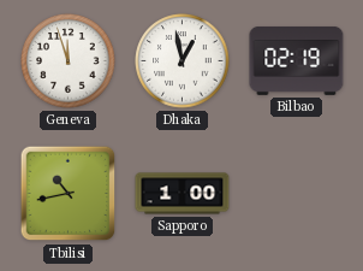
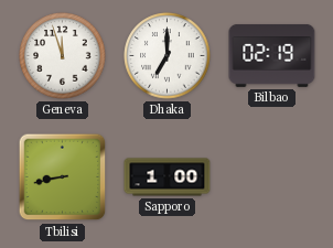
Dhaka: 12:58 -> 7:00 (168, 56)
Tbilisi: 10:43 -> 8:43 (63, 177)
